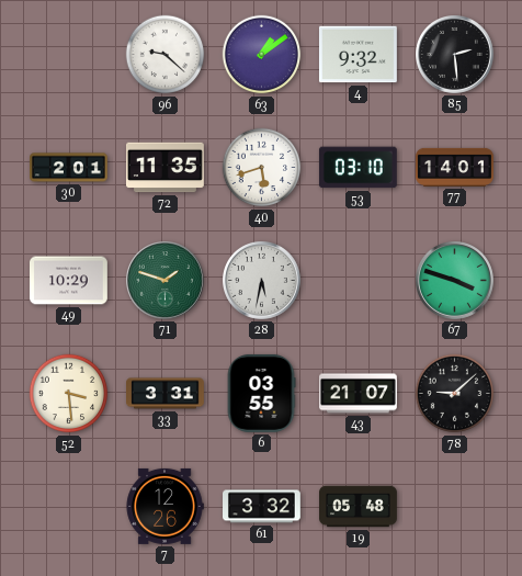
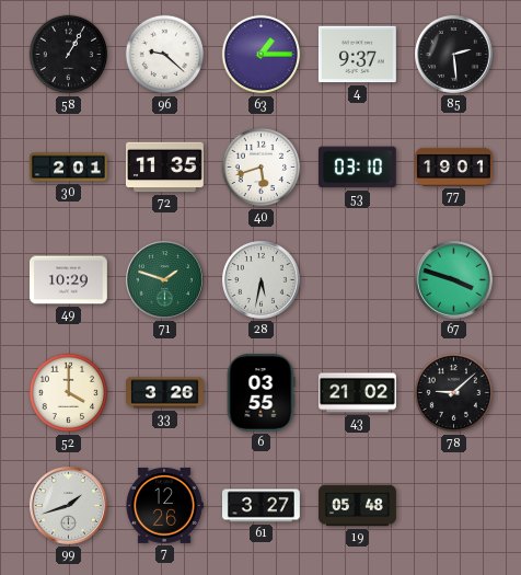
58: none -> 1:05 (69, 55)
63: 1:09 -> 1:15 (262, 55)
4: 9:32 -> 9:37 (357, 55)
77: 14:01 -> 19:01 (454, 166)
52: 3:29 -> 4:00 (69, 393)
33: 3:31 -> 3:26 (165, 393)
43: 21:07 -> 21:02 (358, 393)
99: none -> 1:42 (69, 506)
61: 3:32 -> 3:27 (262, 506)
